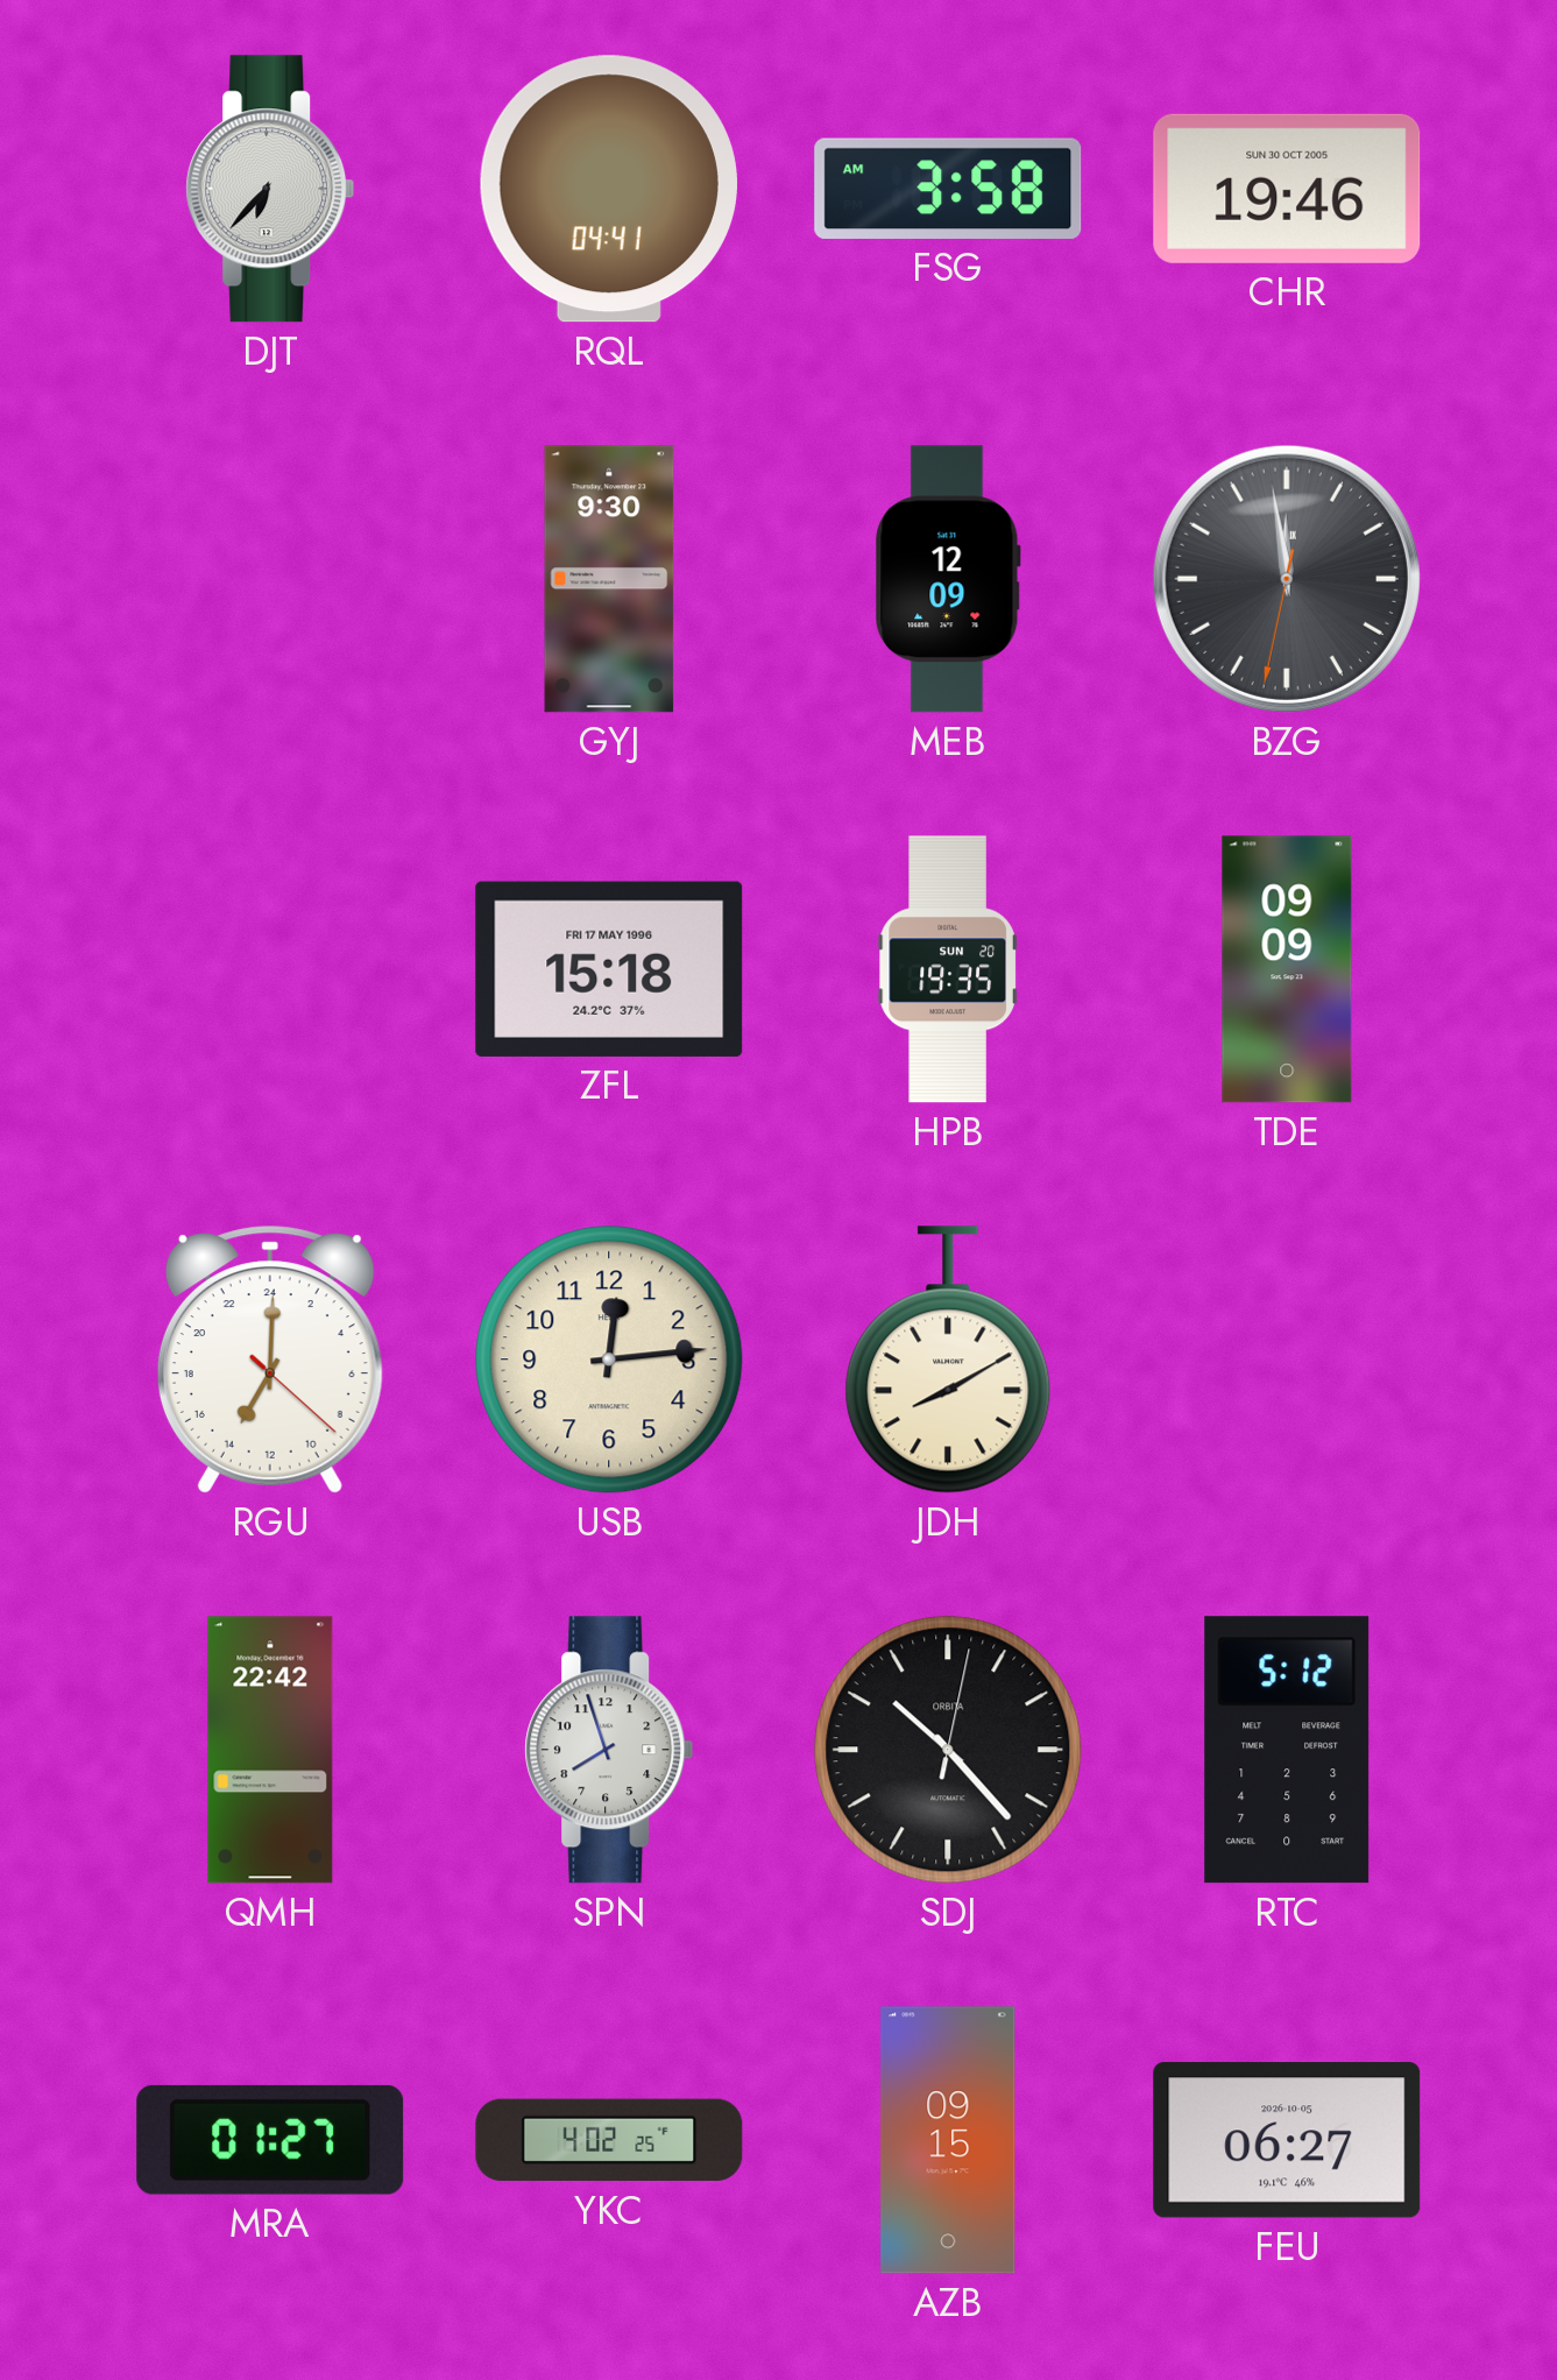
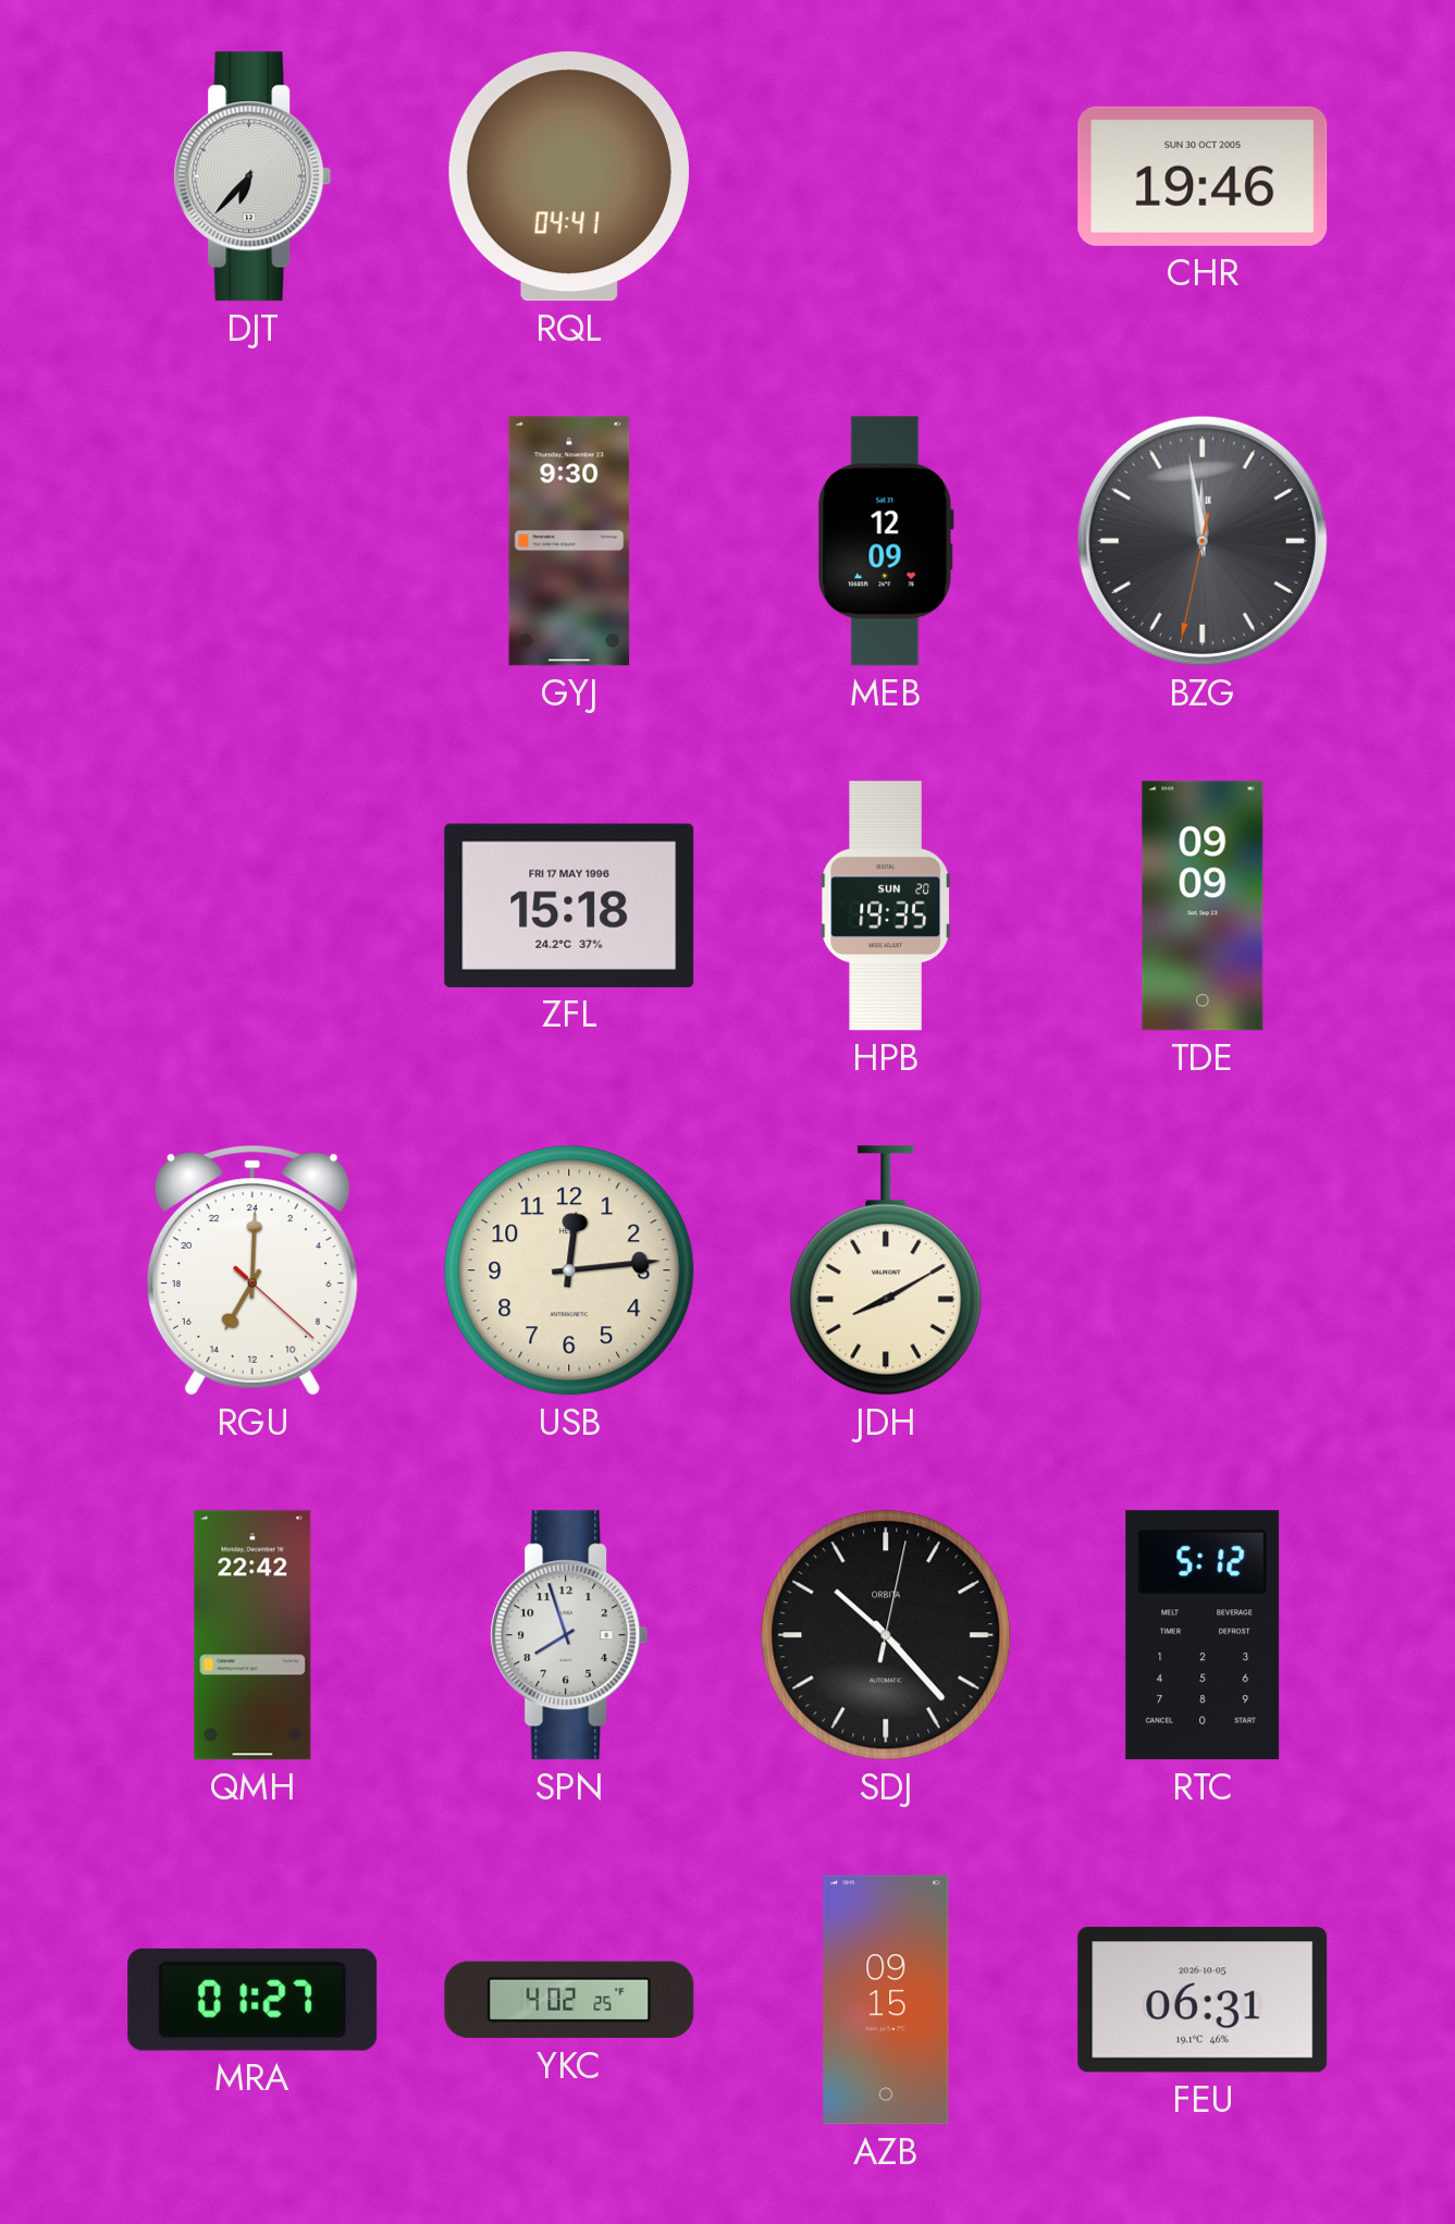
FSG: 3:58 -> none (948, 189)
FEU: 06:27 -> 06:31 (1203, 2000)
